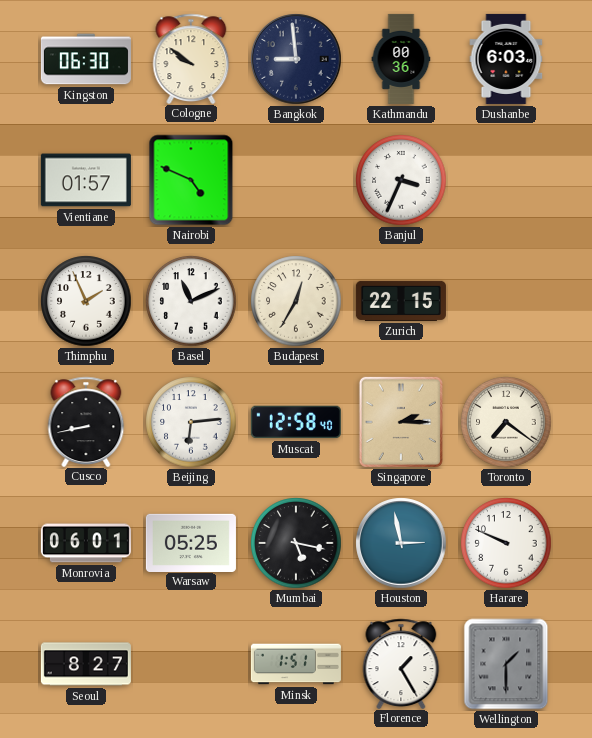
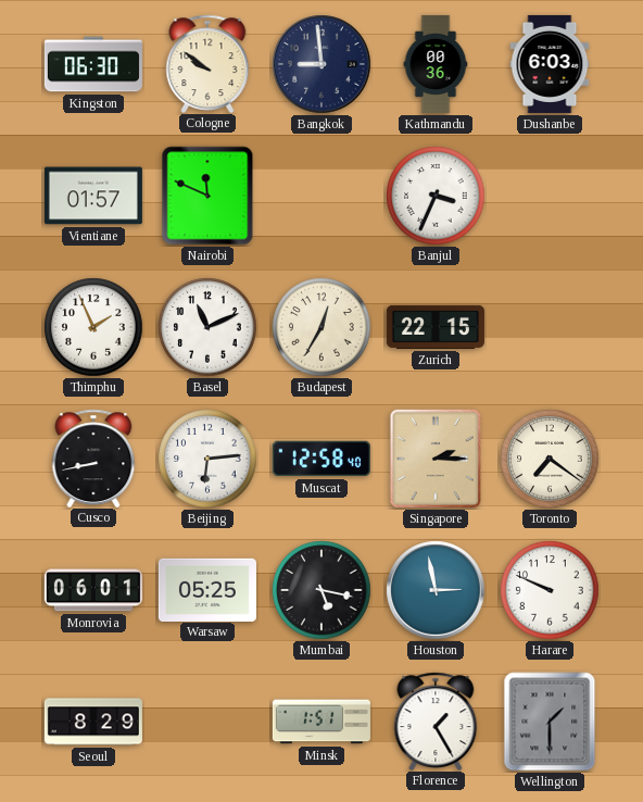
Nairobi: 4:49 -> 11:49 (207, 196)
Seoul: 8:27 -> 8:29 (93, 722)
